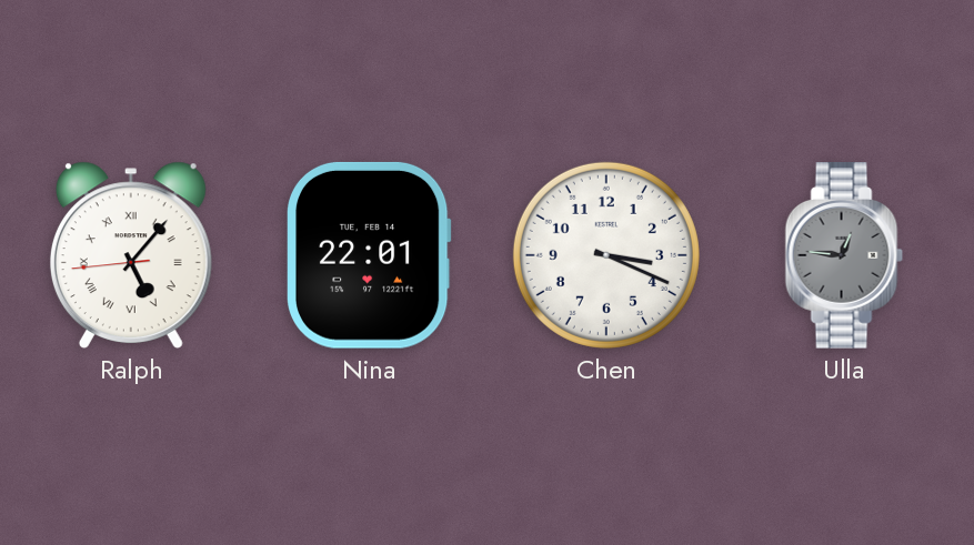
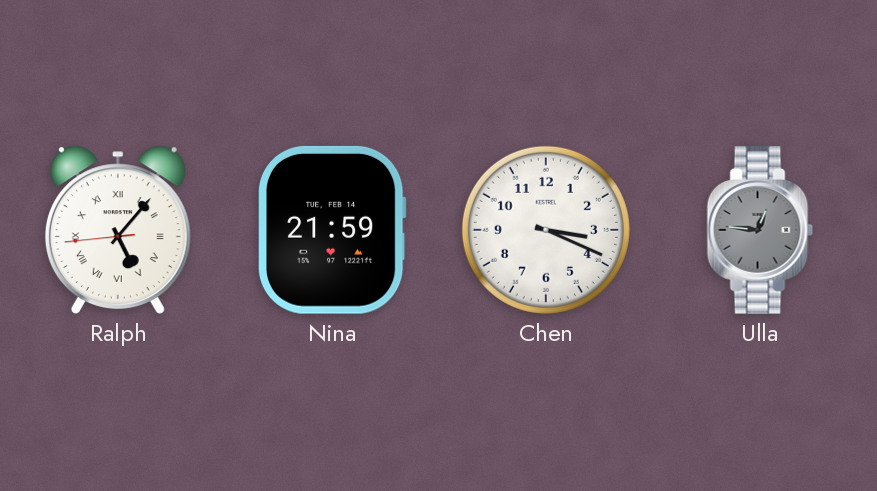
Nina: 22:01 -> 21:59 (332, 230)
